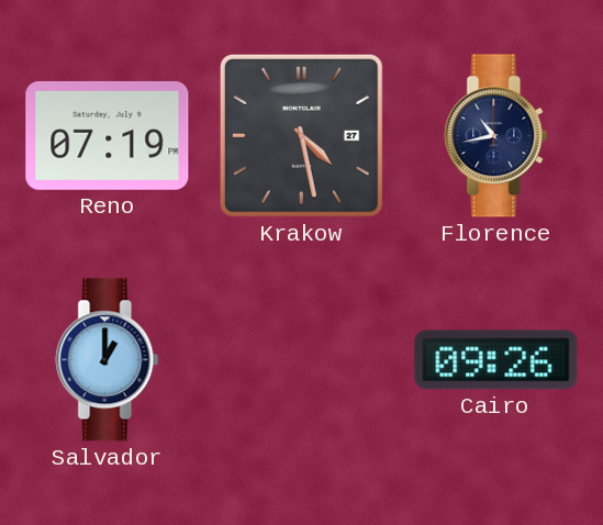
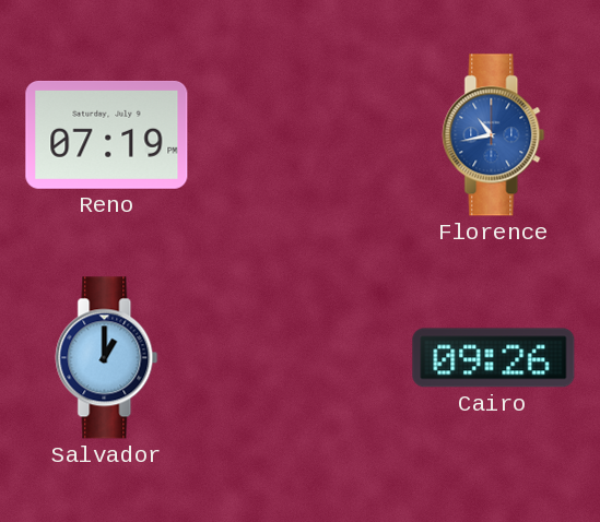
Krakow: 4:28 -> none (301, 135)
Florence dial: navy -> blue (494, 135)
